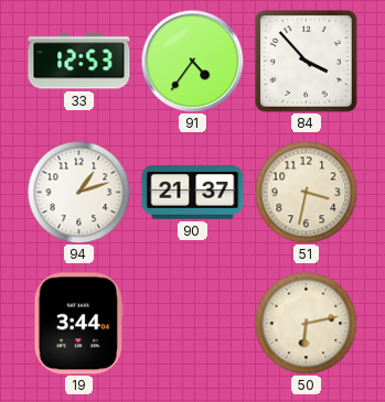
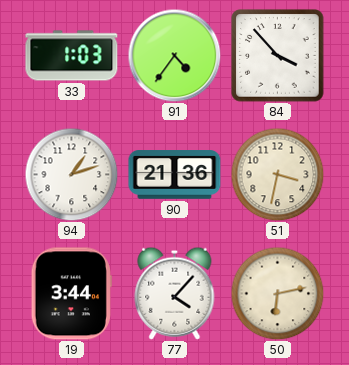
33: 12:53 -> 1:03 (72, 56)
90: 21:37 -> 21:36 (175, 175)
77: none -> 4:07 (175, 293)
